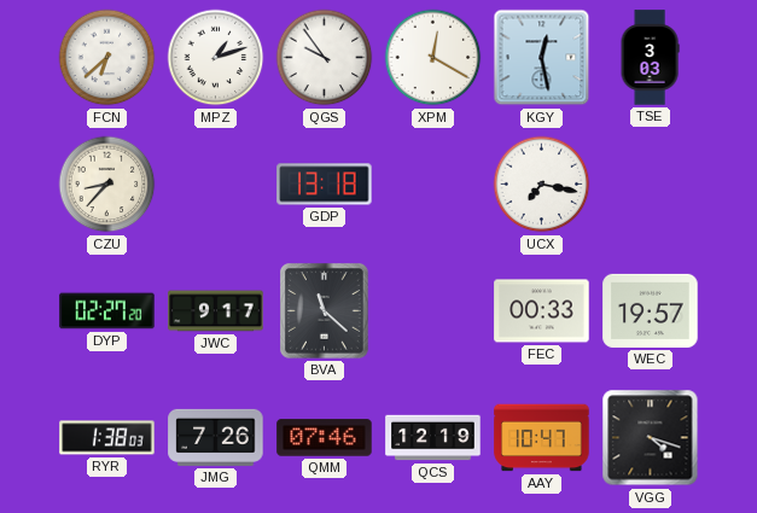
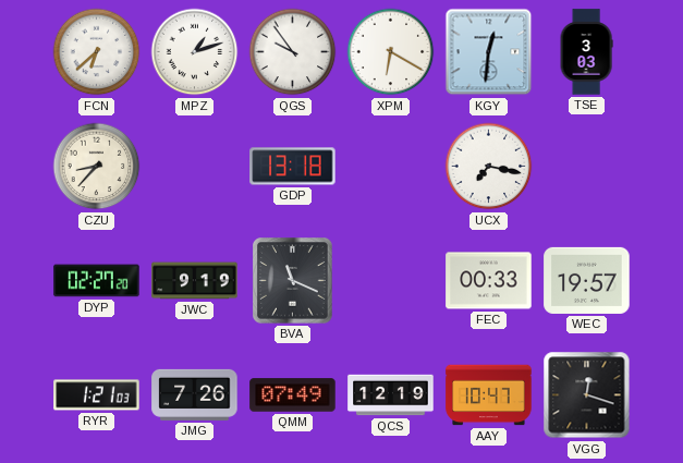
XPM: 12:20 -> 6:20 (391, 52)
KGY: 12:28 -> 12:31 (489, 52)
JWC: 9:17 -> 9:19 (195, 281)
BVA: 11:22 -> 11:19 (293, 281)
RYR: 1:38 -> 1:21 (97, 395)
QMM: 07:46 -> 07:49 (293, 395)
VGG: 4:18 -> 12:18 (587, 395)
